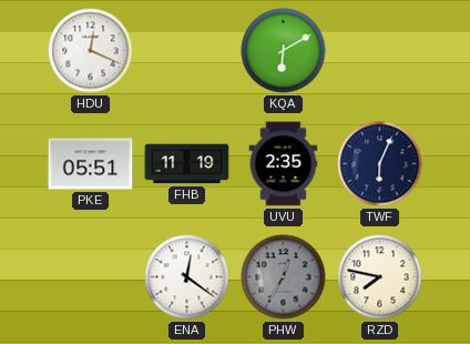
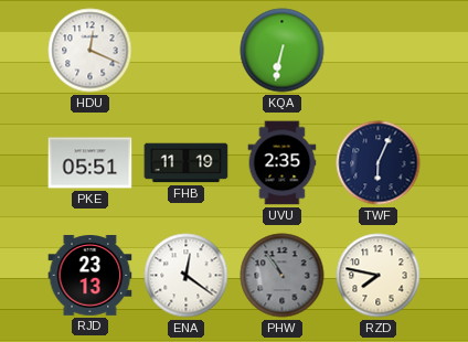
KQA: 6:10 -> 6:32 (283, 51)
RJD: none -> 23:13 (91, 276)
PHW: 12:35 -> 10:54 (283, 276)
